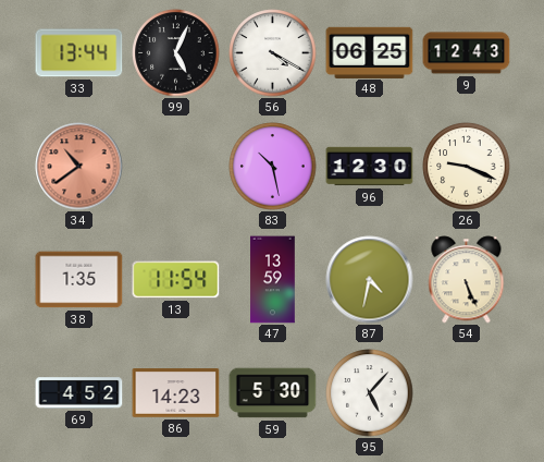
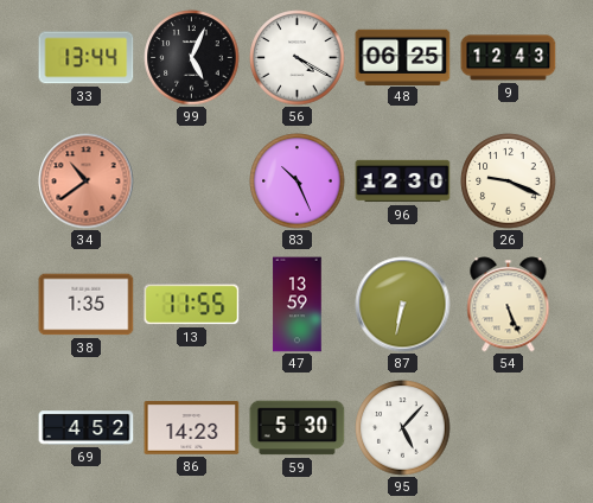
83: 10:28 -> 10:26 (298, 182)
13: 11:54 -> 11:55 (192, 305)
87: 4:32 -> 6:32 (403, 305)
